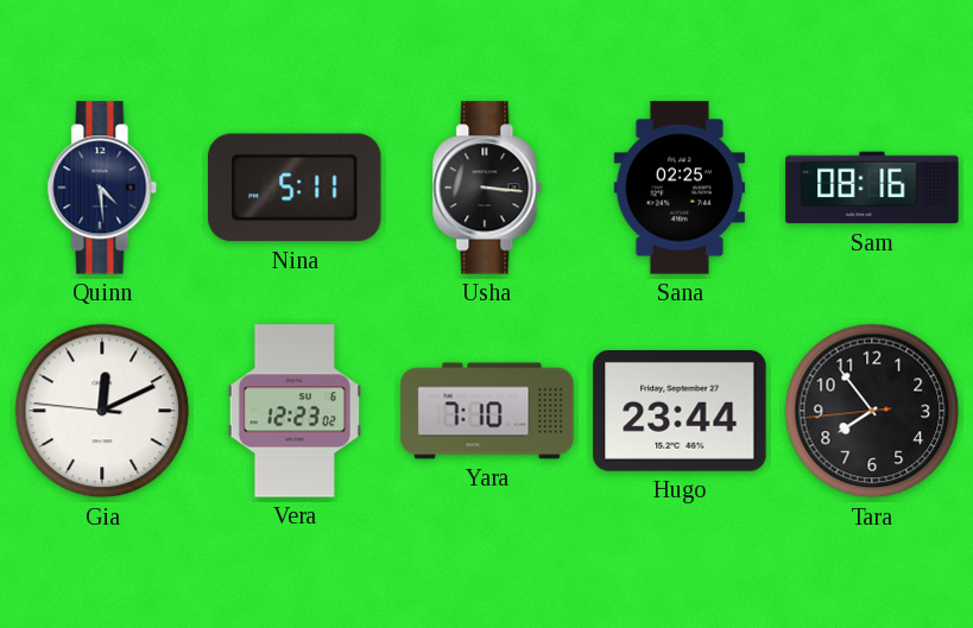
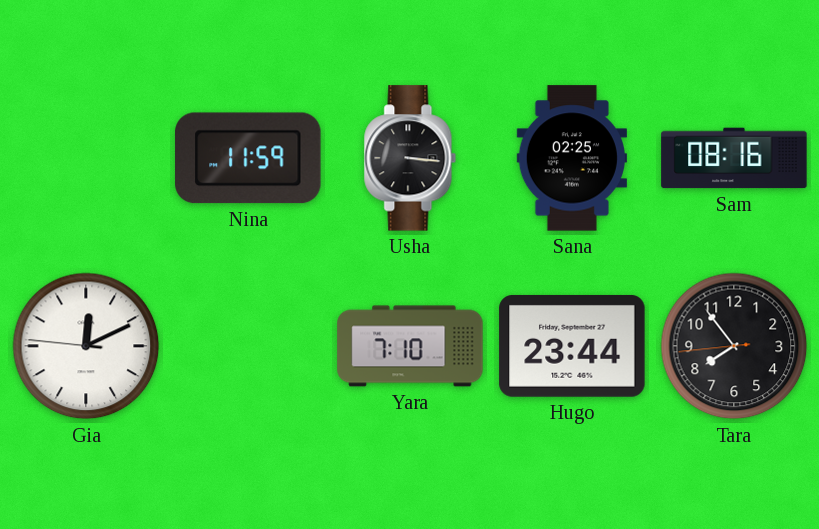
Quinn: 4:29 -> none (102, 188)
Nina: 5:11 -> 11:59 (248, 158)
Vera: 12:23 -> none (295, 411)
